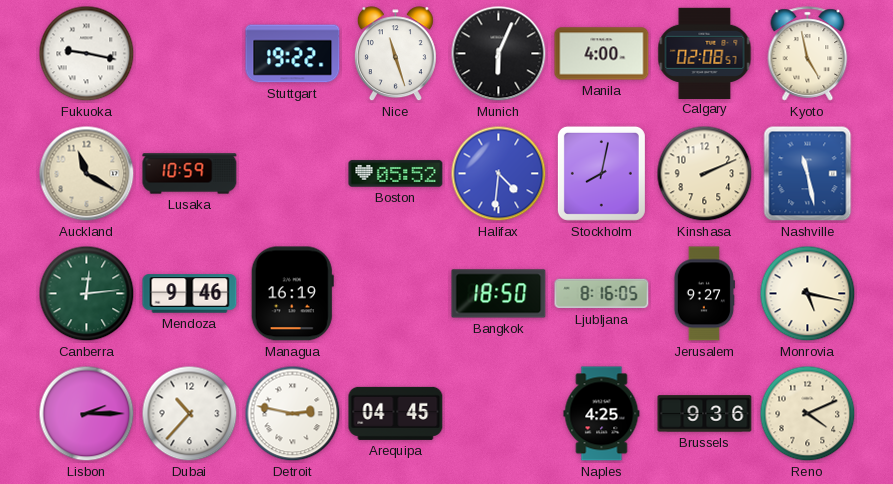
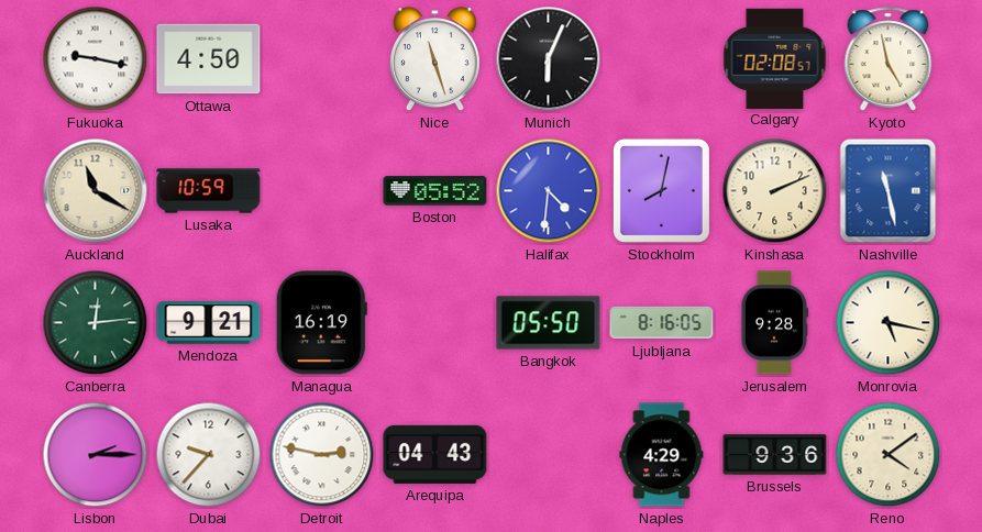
Ottawa: none -> 4:50 (209, 59)
Stuttgart: 19:22 -> none (293, 54)
Manila: 4:00 -> none (602, 54)
Mendoza: 9:46 -> 9:21 (209, 323)
Bangkok: 18:50 -> 05:50 (549, 323)
Jerusalem: 9:27 -> 9:28 (774, 323)
Dubai: 10:37 -> 9:37 (209, 455)
Arequipa: 04:45 -> 04:43 (435, 454)
Naples: 4:25 -> 4:29 (662, 455)
Reno: 4:11 -> 4:09 (889, 455)
